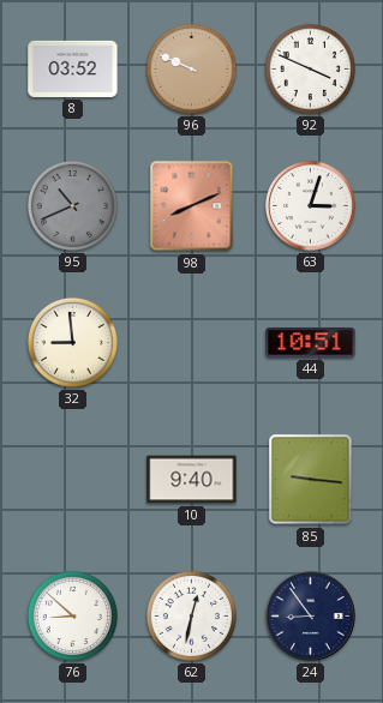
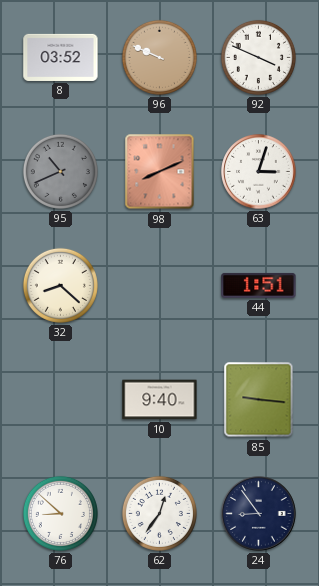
32: 8:59 -> 8:22 (60, 285)
44: 10:51 -> 1:51 (259, 285)
62: 12:32 -> 12:36 (159, 513)
